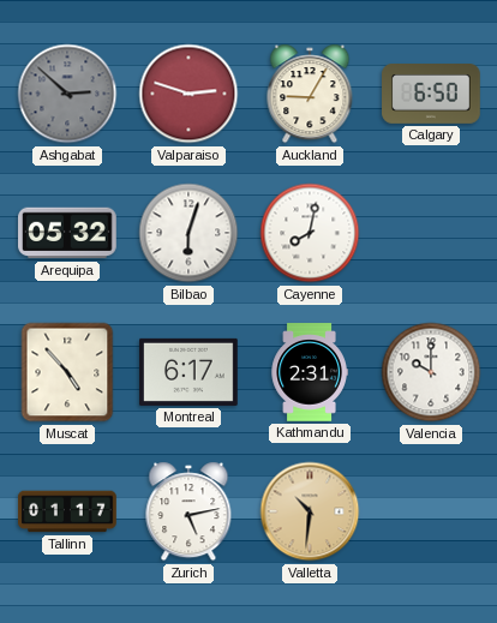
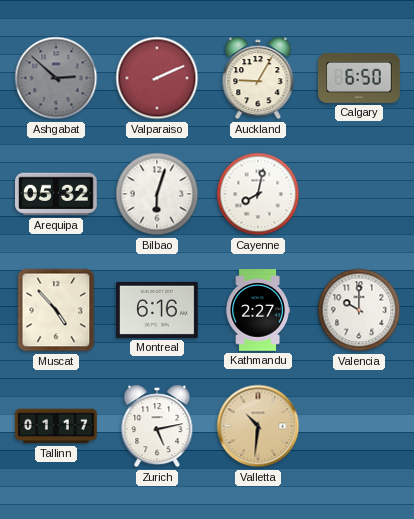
Valparaiso: 2:48 -> 2:11 (157, 78)
Montreal: 6:17 -> 6:16 (157, 310)
Kathmandu: 2:31 -> 2:27 (258, 310)
